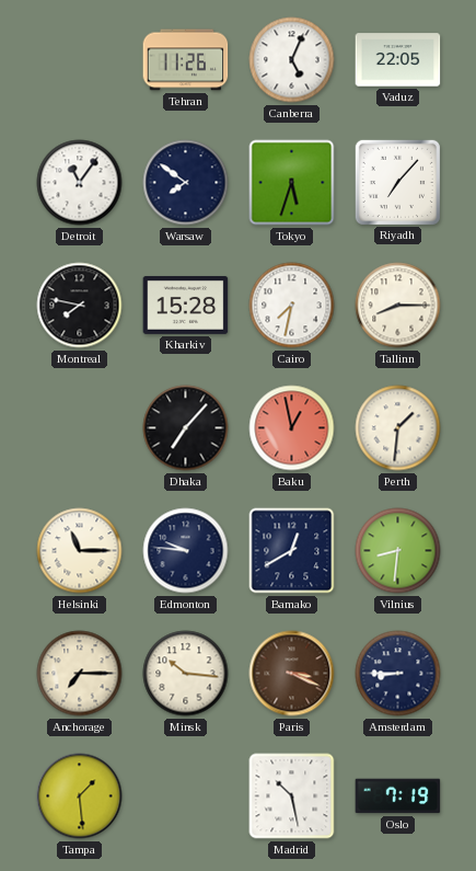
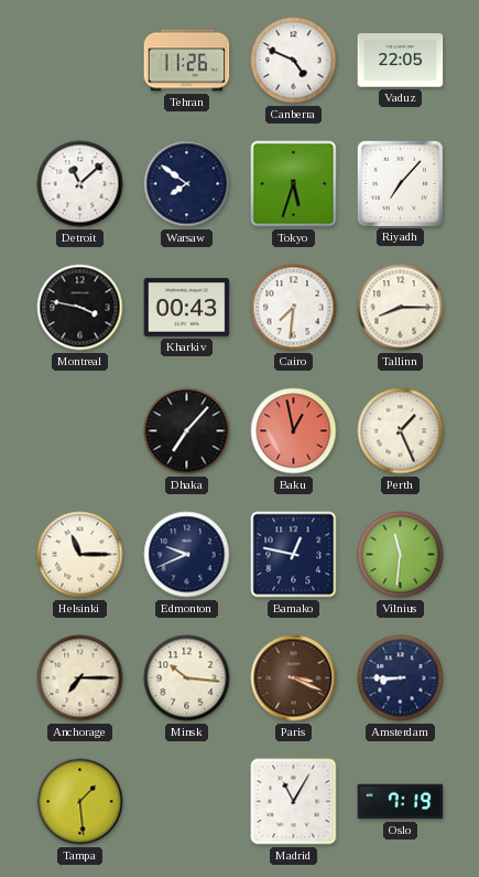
Canberra: 5:04 -> 4:49 (294, 61)
Detroit: 11:06 -> 11:08 (80, 184)
Montreal: 7:47 -> 3:47 (80, 308)
Kharkiv: 15:28 -> 00:43 (187, 307)
Cairo: 7:32 -> 7:31 (294, 308)
Perth: 1:31 -> 1:26 (401, 431)
Edmonton: 9:46 -> 9:41 (187, 555)
Bamako: 12:40 -> 12:47 (294, 555)
Vilnius: 8:31 -> 11:31 (401, 555)
Madrid: 10:28 -> 11:05 (294, 802)
